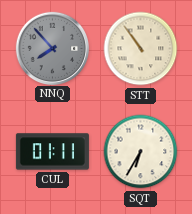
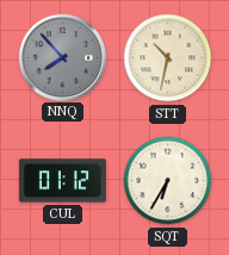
STT: 10:54 -> 10:32 (168, 58)
CUL: 01:11 -> 01:12 (62, 181)
